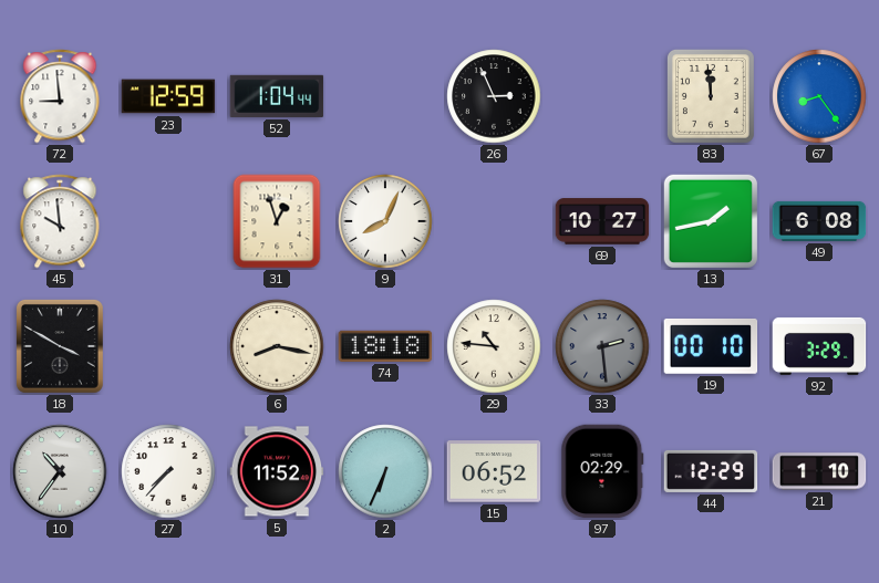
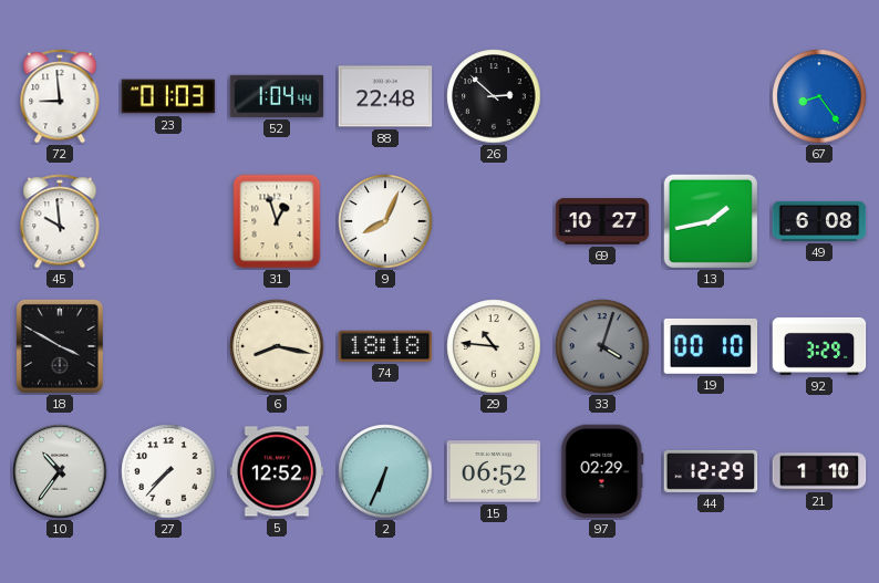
23: 12:59 -> 01:03 (168, 96)
88: none -> 22:48 (385, 96)
26: 2:56 -> 2:52 (494, 96)
83: 11:59 -> none (711, 96)
33: 2:29 -> 4:03 (602, 346)
5: 11:52 -> 12:52 (277, 471)
